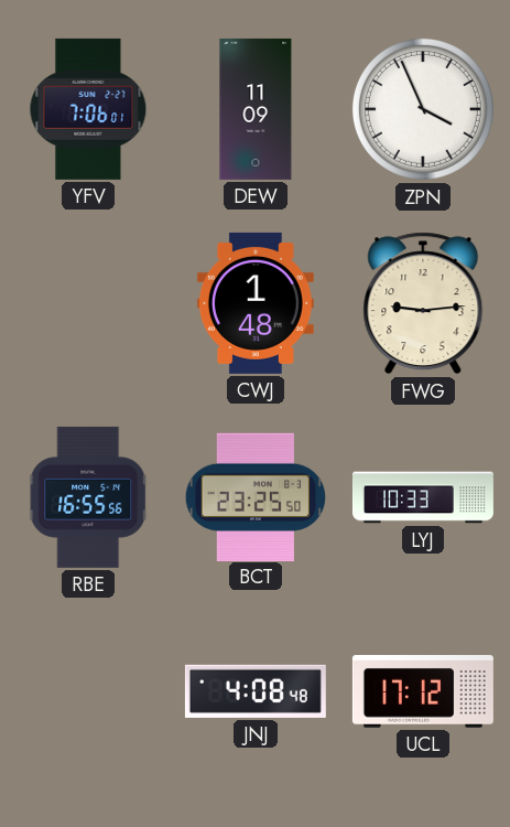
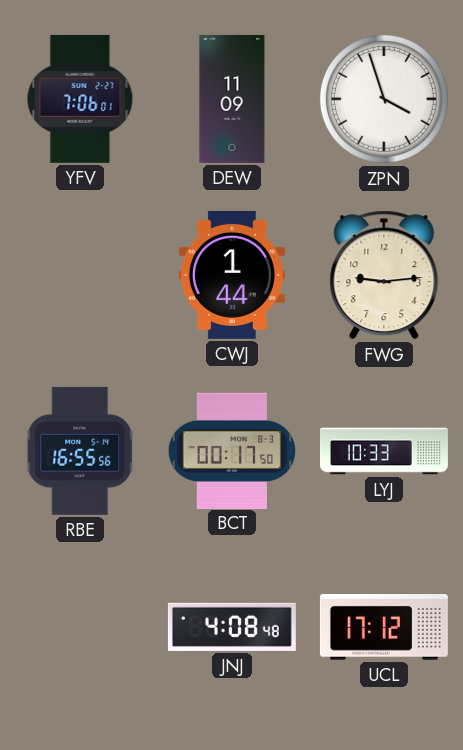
ZPN: 3:56 -> 3:57 (384, 99)
CWJ: 1:48 -> 1:44 (232, 275)
BCT: 23:25 -> 00:17 (232, 450)
